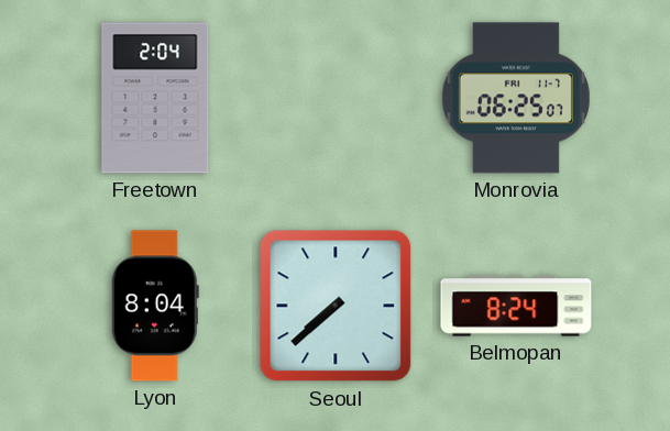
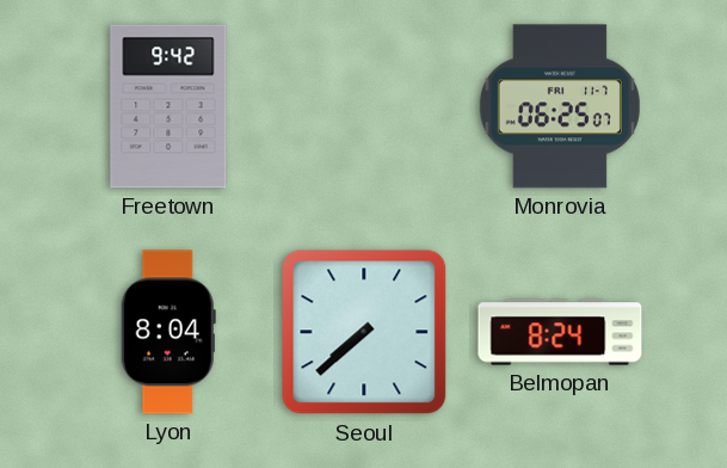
Freetown: 2:04 -> 9:42 (168, 106)
